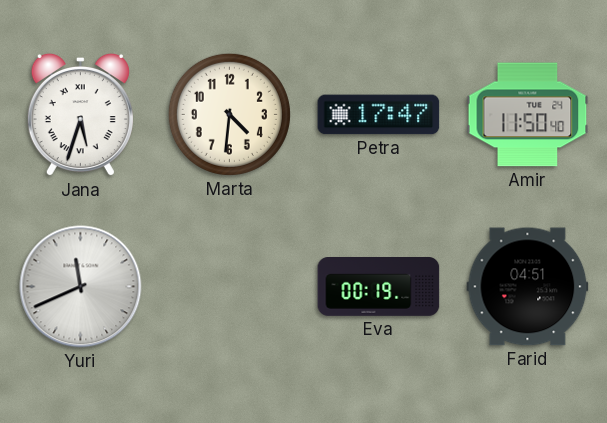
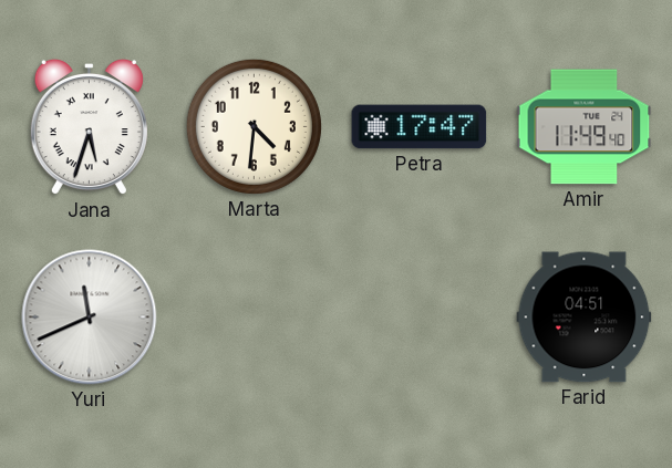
Amir: 11:50 -> 11:49 (585, 127)
Eva: 00:19 -> none (379, 287)
